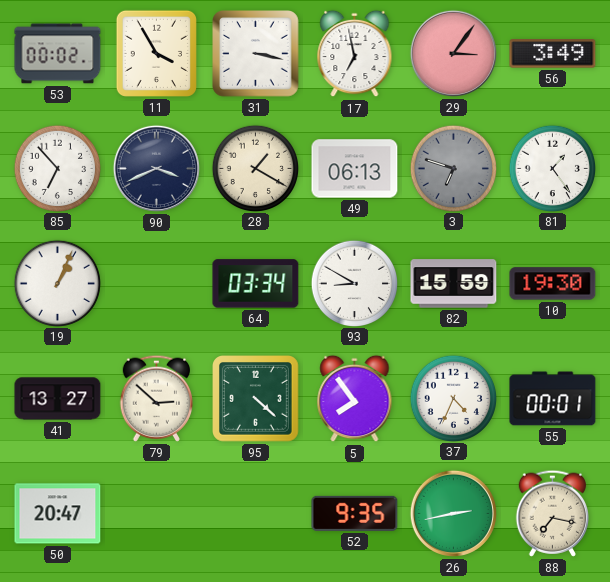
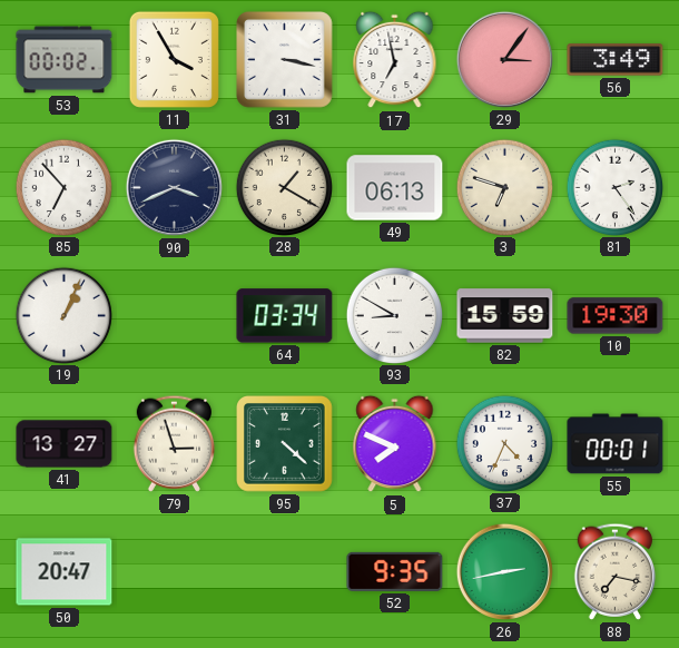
3 dial: grey -> cream (504, 187)
81: 1:24 -> 2:24 (614, 187)
79: 2:52 -> 2:57 (174, 443)
5: 7:54 -> 7:49 (395, 444)
